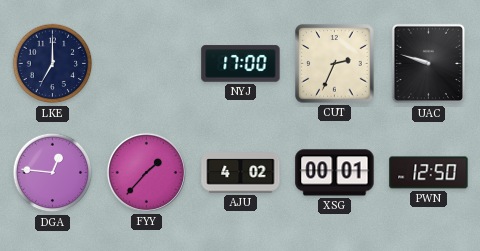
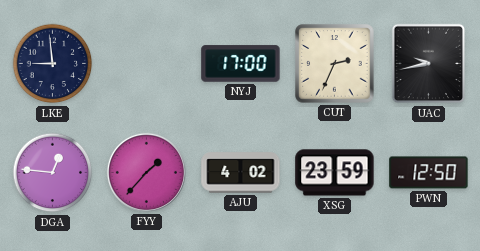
LKE: 7:00 -> 8:59 (53, 64)
UAC: 9:48 -> 9:43 (429, 64)
XSG: 00:01 -> 23:59 (335, 173)
